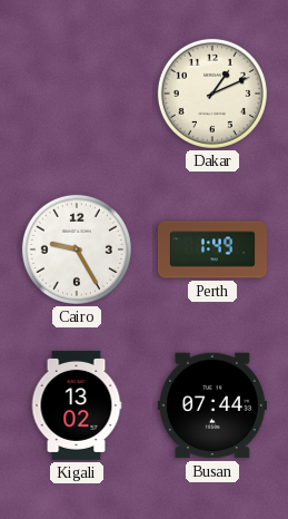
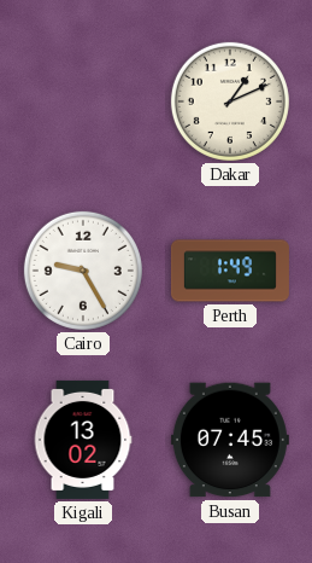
Busan: 07:44 -> 07:45 (230, 440)
